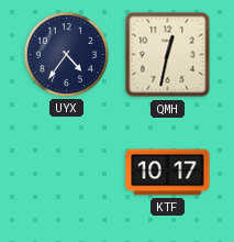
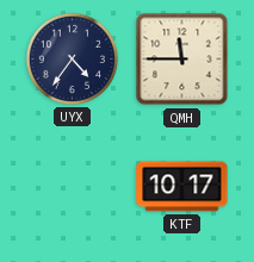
QMH: 12:32 -> 11:45 (182, 60)
